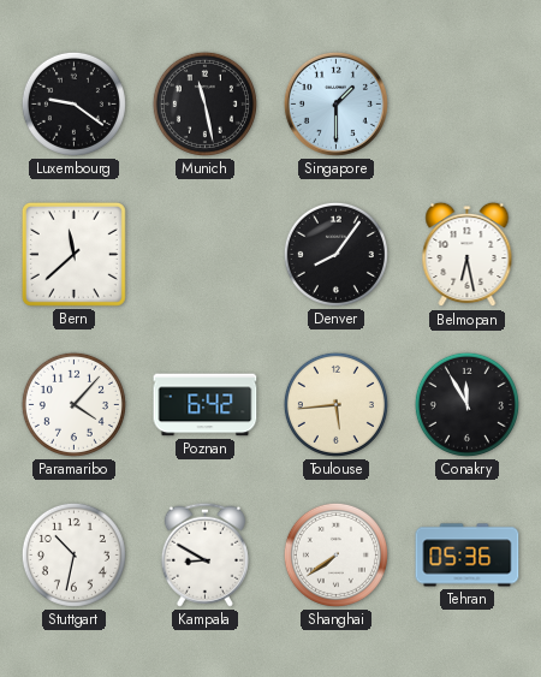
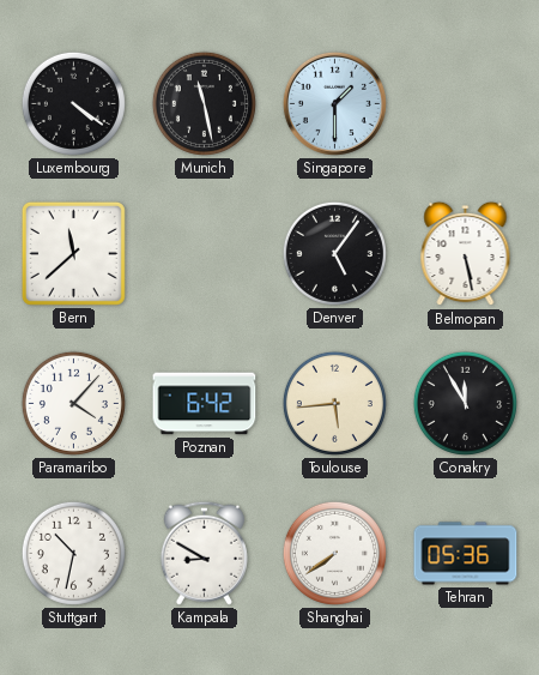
Luxembourg: 9:21 -> 4:21 (73, 103)
Denver: 8:06 -> 5:06 (334, 253)
Belmopan: 6:28 -> 5:28 (466, 254)
